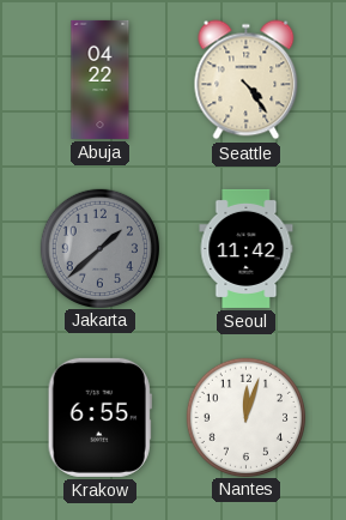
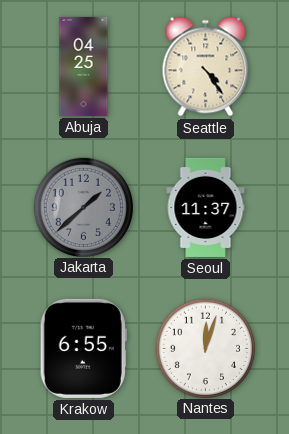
Abuja: 04:22 -> 04:25 (84, 66)
Seoul: 11:42 -> 11:37 (206, 207)
